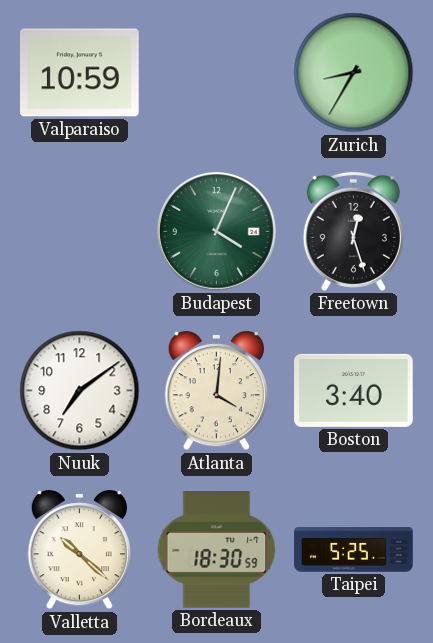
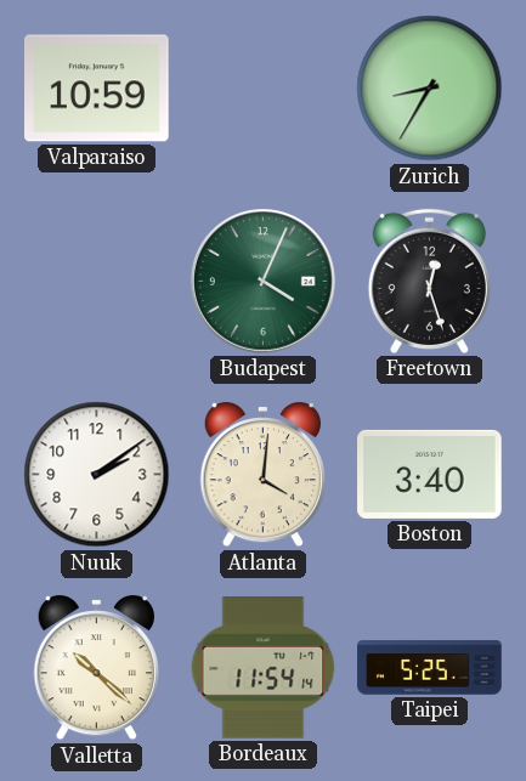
Nuuk: 7:09 -> 2:09 (97, 475)
Bordeaux: 18:30 -> 11:54 (264, 668)
